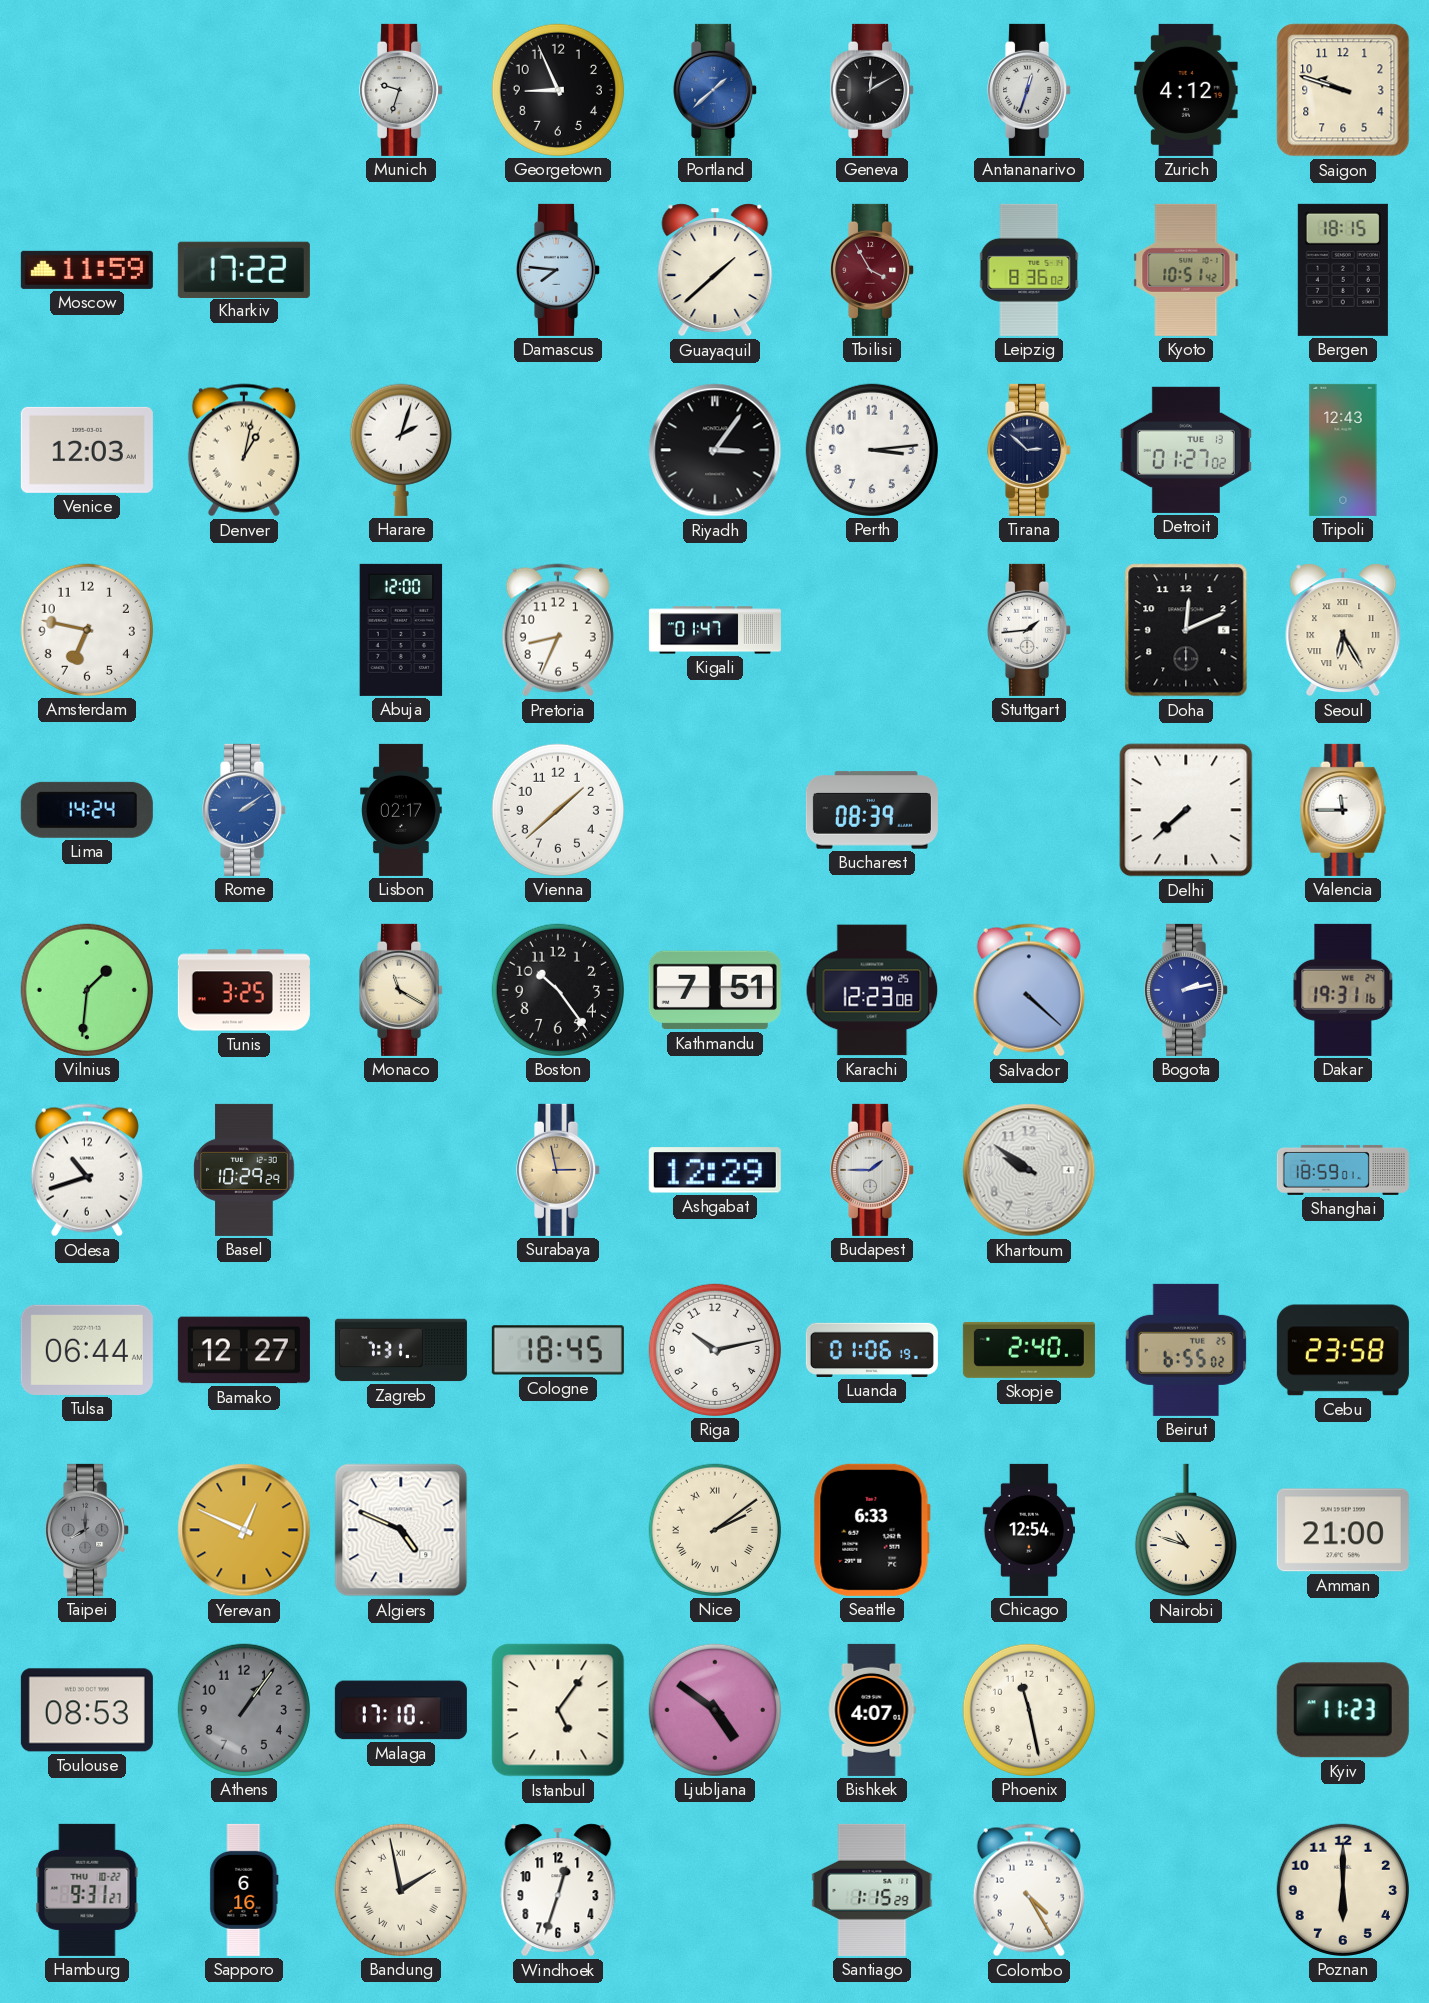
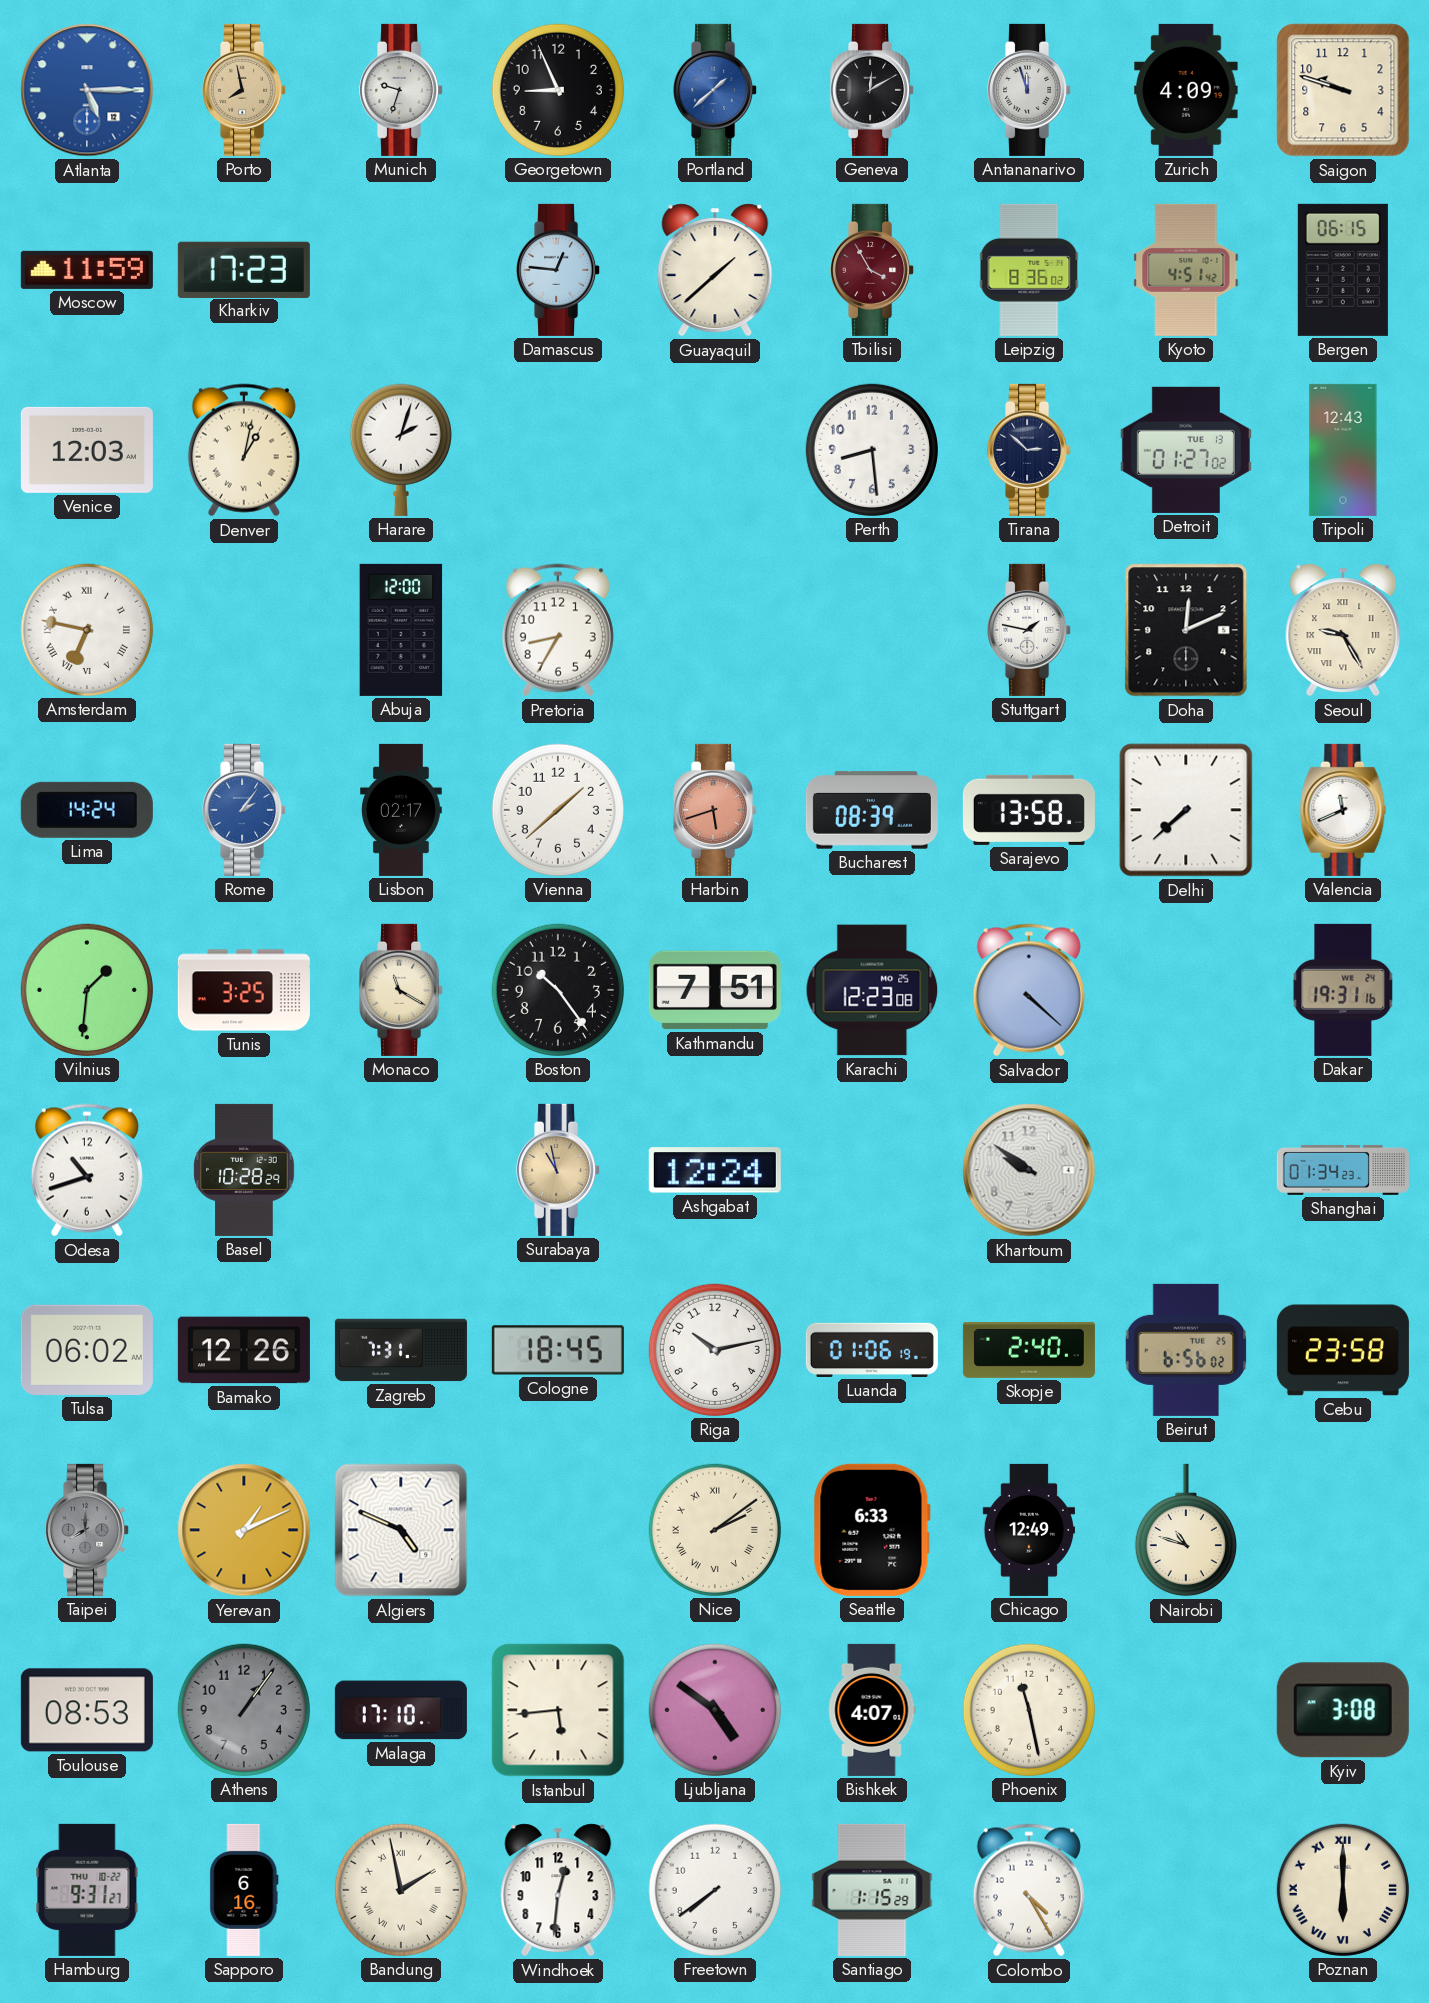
Atlanta: none -> 5:15 (87, 90)
Porto: none -> 7:58 (245, 90)
Antananarivo: 12:33 -> 11:57 (1030, 90)
Zurich: 4:12 -> 4:09 (1186, 90)
Kharkiv: 17:22 -> 17:23 (244, 269)
Damascus: 7:46 -> 12:46 (559, 270)
Kyoto: 10:51 -> 4:51 (1186, 270)
Bergen: 18:15 -> 06:15 (1343, 270)
Riyadh: 3:06 -> none (715, 450)
Perth: 3:14 -> 8:29 (872, 450)
Amsterdam numerals: Arabic -> Roman (87, 630)
Pretoria: 8:34 -> 8:35 (558, 630)
Kigali: 01:47 -> none (715, 630)
Stuttgart: 1:44 -> 1:47 (1030, 630)
Seoul: 6:25 -> 9:25 (1343, 630)
Rome: 2:09 -> 2:06 (245, 810)
Harbin: none -> 5:42 (716, 810)
Sarajevo: none -> 13:58 (1029, 810)
Valencia: 11:45 -> 11:41 (1343, 810)
Bogota: 2:13 -> none (1187, 990)
Basel: 10:29 -> 10:28 (244, 1170)
Surabaya: 2:58 -> 10:58 (559, 1170)
Ashgabat: 12:29 -> 12:24 (715, 1170)
Budapest: 1:45 -> none (873, 1170)
Shanghai: 18:59 -> 01:34 (1343, 1170)
Tulsa: 06:44 -> 06:02 (87, 1350)
Bamako: 12:27 -> 12:26 (244, 1350)
Beirut: 6:55 -> 6:56 (1186, 1350)
Yerevan: 12:49 -> 1:11 (244, 1530)
Chicago: 12:54 -> 12:49 (1028, 1530)
Amman: 21:00 -> none (1343, 1530)
Istanbul: 5:06 -> 5:44 (558, 1710)
Kyiv: 11:23 -> 3:08 (1343, 1710)
Windhoek: 12:33 -> 12:31 (558, 1890)
Freetown: none -> 7:39 (715, 1890)
Poznan numerals: Arabic -> Roman (1343, 1890)
